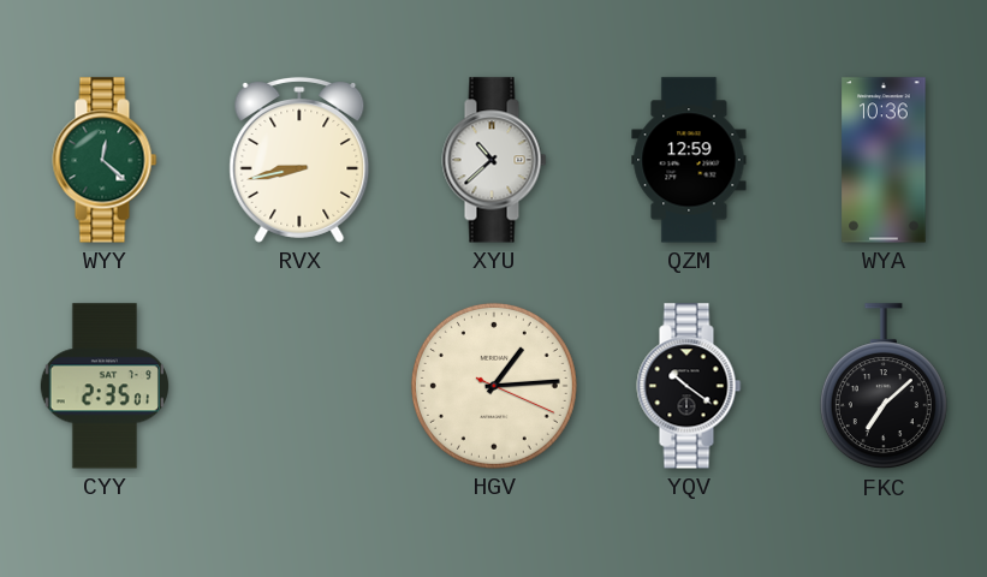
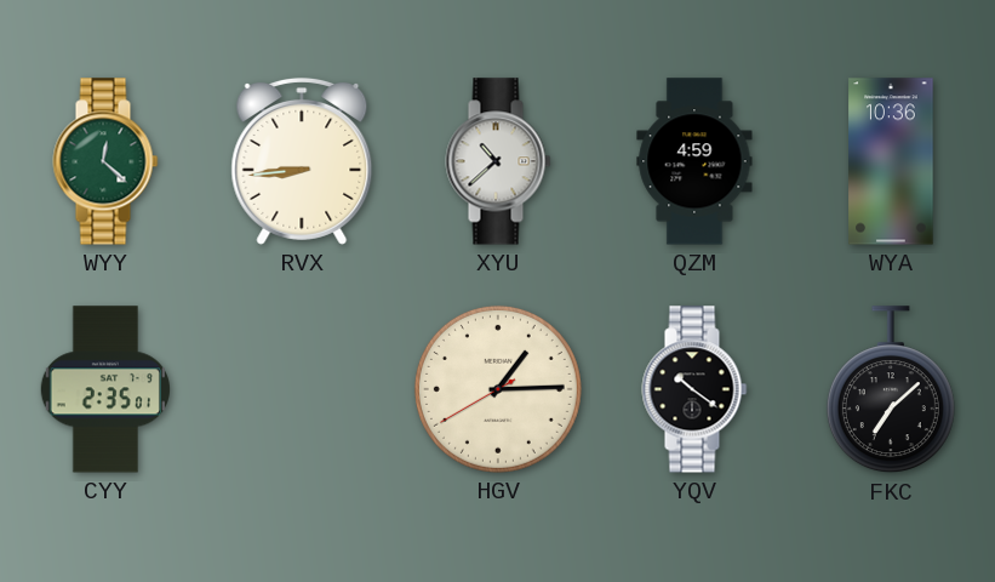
RVX: 8:43 -> 8:44 (302, 161)
QZM: 12:59 -> 4:59 (694, 161)
HGV: 1:14:19 -> 1:14:40 (498, 389)
